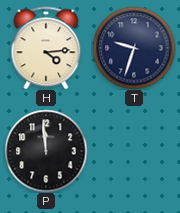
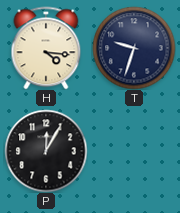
H: 4:14 -> 4:16 (46, 48)
P: 11:59 -> 12:05 (46, 151)
